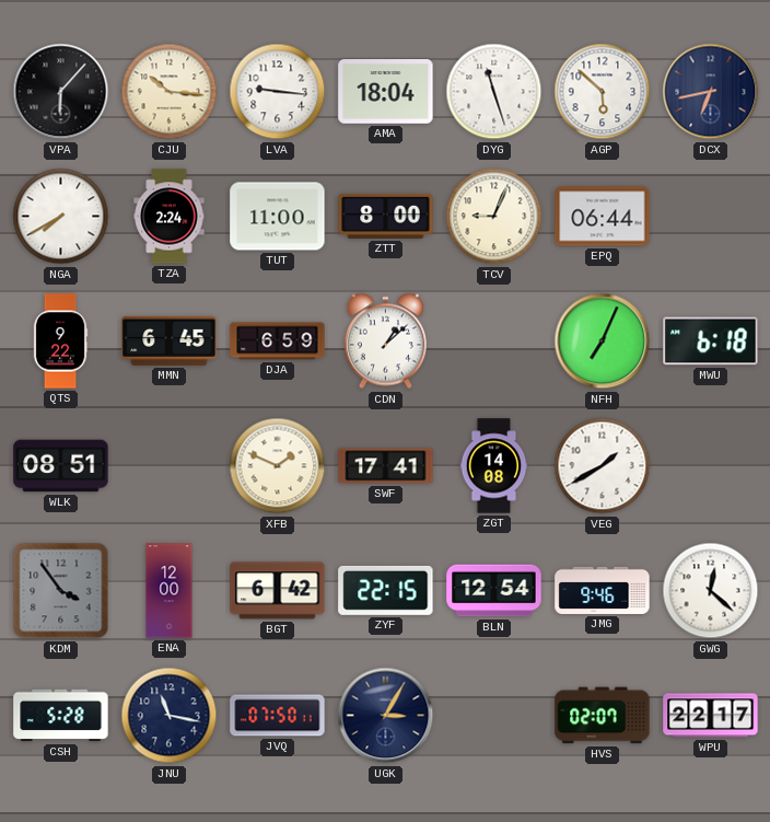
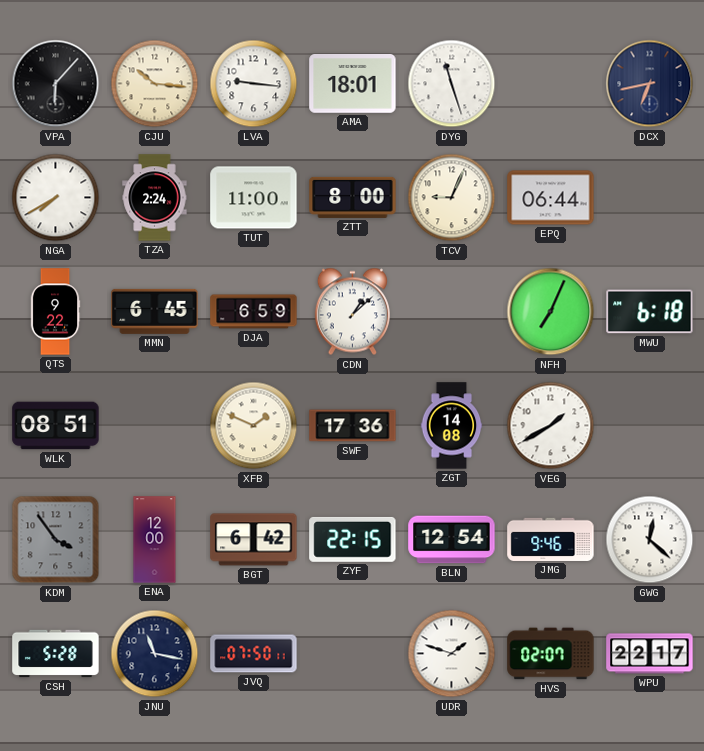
AMA: 18:04 -> 18:01 (353, 84)
AGP: 5:52 -> none (603, 92)
SWF: 17:41 -> 17:36 (353, 426)
UGK: 3:05 -> none (386, 716)
UDR: none -> 1:48 (452, 654)
